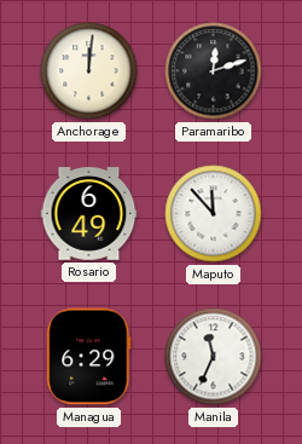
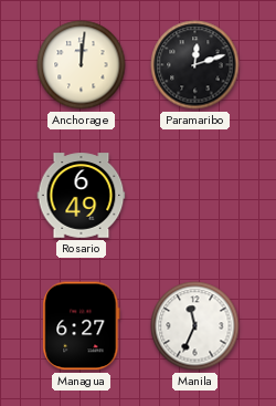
Maputo: 11:53 -> none (214, 214)
Managua: 6:29 -> 6:27 (82, 326)
